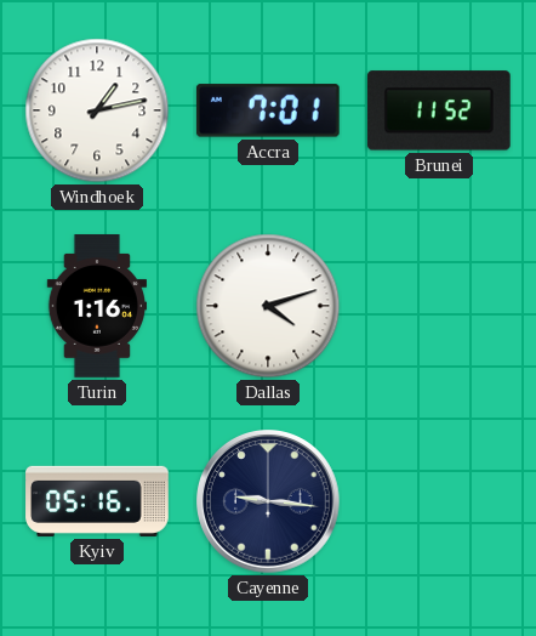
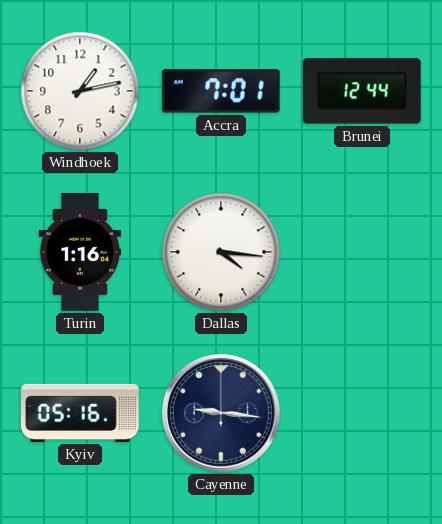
Brunei: 11:52 -> 12:44 (362, 91)
Dallas: 4:12 -> 4:16 (221, 252)
